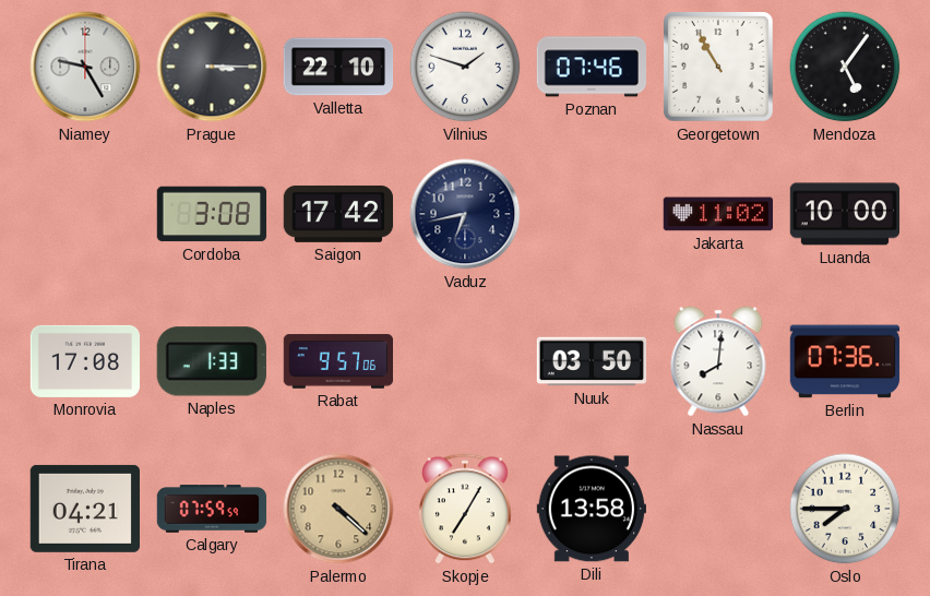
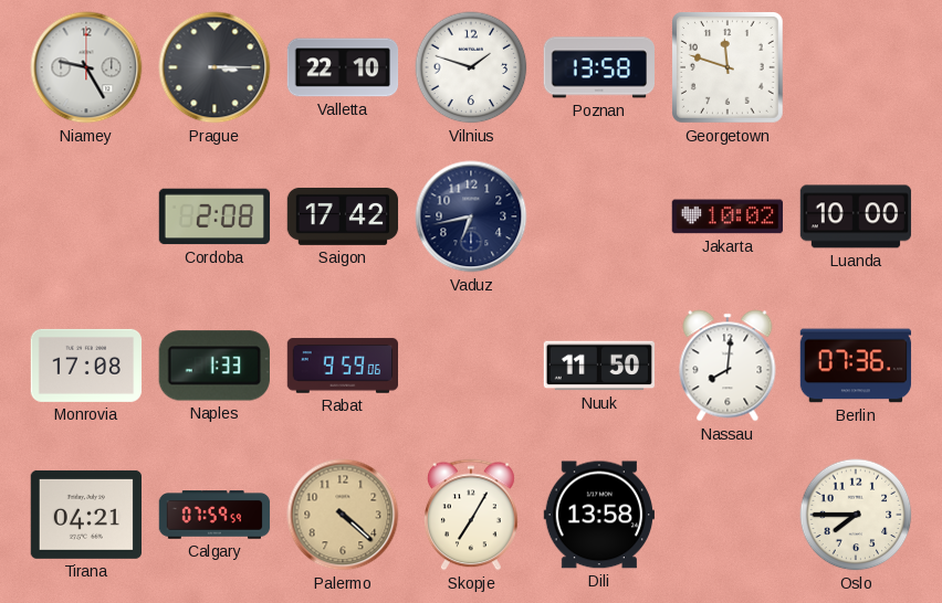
Poznan: 07:46 -> 13:58 (598, 67)
Georgetown: 10:55 -> 11:48 (729, 68)
Mendoza: 5:06 -> none (845, 67)
Cordoba: 3:08 -> 2:08 (214, 216)
Jakarta: 11:02 -> 10:02 (726, 216)
Rabat: 9:57 -> 9:59 (343, 366)
Nuuk: 03:50 -> 11:50 (599, 366)
